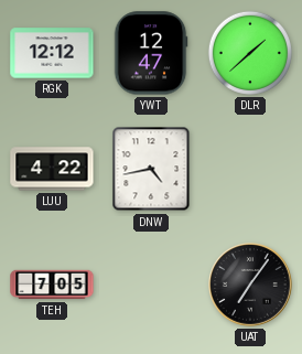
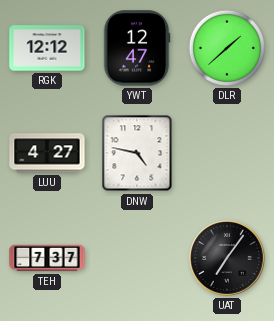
LUU: 4:22 -> 4:27 (47, 153)
DNW: 4:43 -> 4:47 (137, 153)
TEH: 7:05 -> 7:37 (47, 258)
